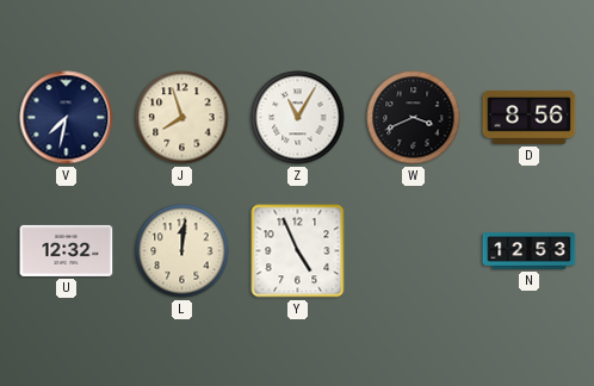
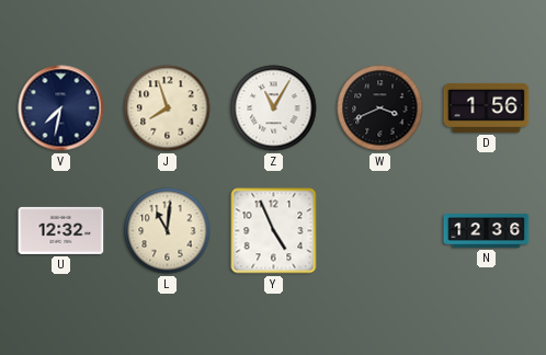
D: 8:56 -> 1:56 (487, 107)
L: 12:01 -> 11:01 (168, 231)
N: 12:53 -> 12:36 (487, 231)
